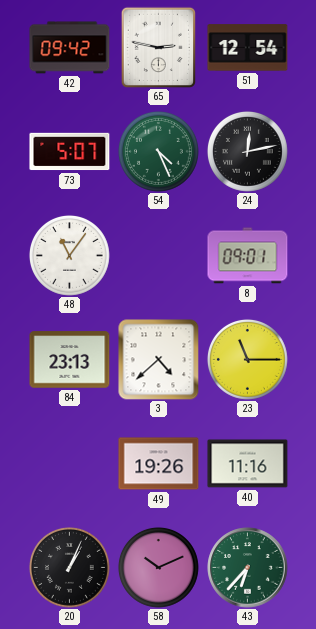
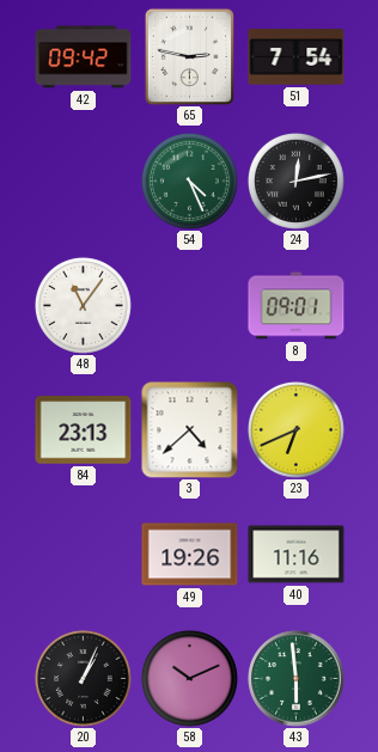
51: 12:54 -> 7:54 (297, 57)
73: 5:07 -> none (70, 152)
23: 11:15 -> 6:41 (295, 429)
43: 6:37 -> 5:59 (297, 679)
